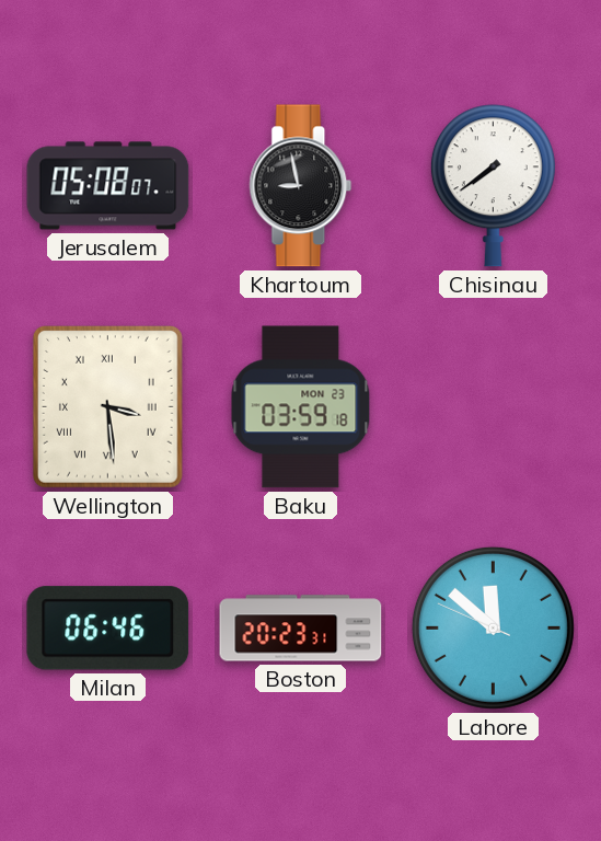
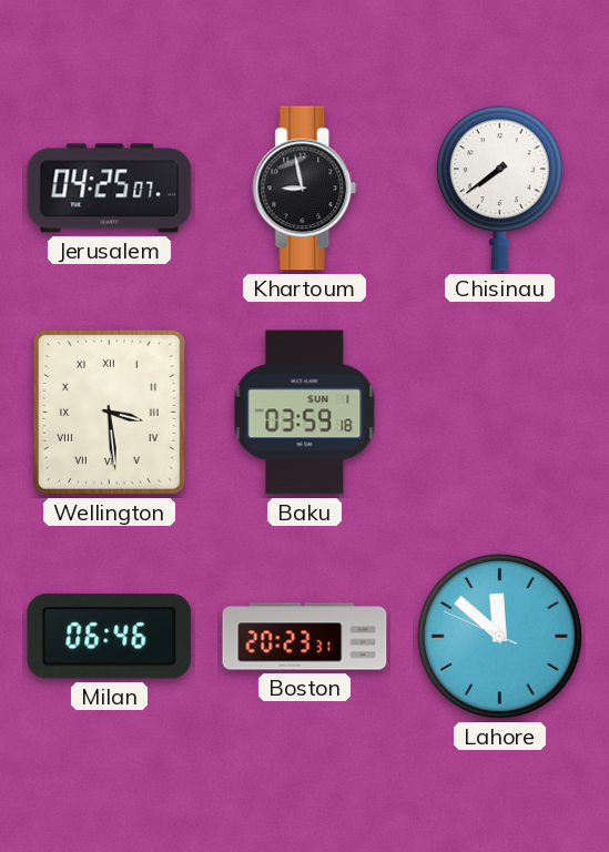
Jerusalem: 05:08 -> 04:25 (110, 189)
Baku date: MON 23 -> SUN 1 (305, 413)
